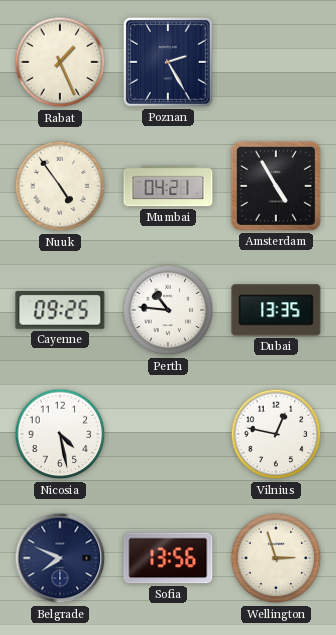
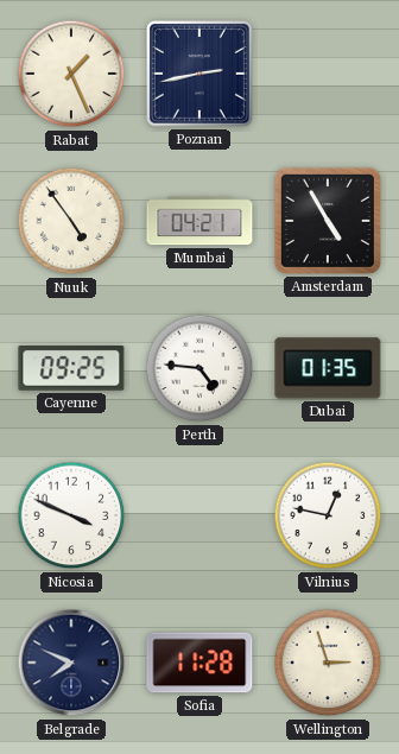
Poznan: 2:25 -> 2:43 (199, 74)
Perth: 10:46 -> 4:46 (199, 368)
Dubai: 13:35 -> 01:35 (328, 368)
Nicosia: 4:28 -> 3:49 (71, 515)
Sofia: 13:56 -> 11:28 (199, 663)
